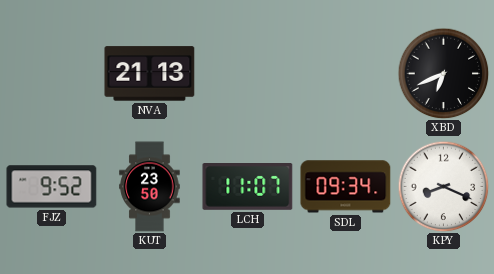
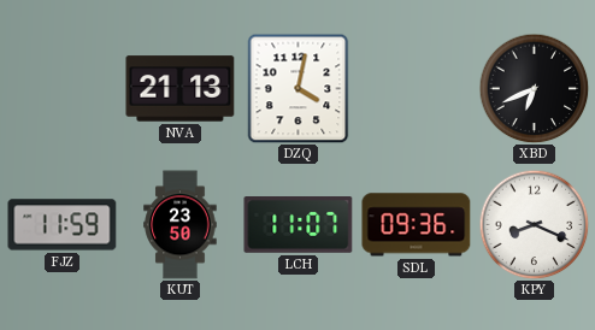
DZQ: none -> 4:02 (299, 88)
FJZ: 9:52 -> 11:59 (63, 225)
SDL: 09:34 -> 09:36 (417, 225)
